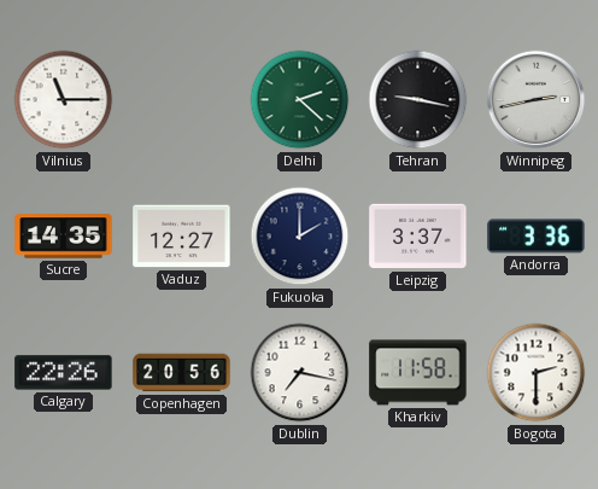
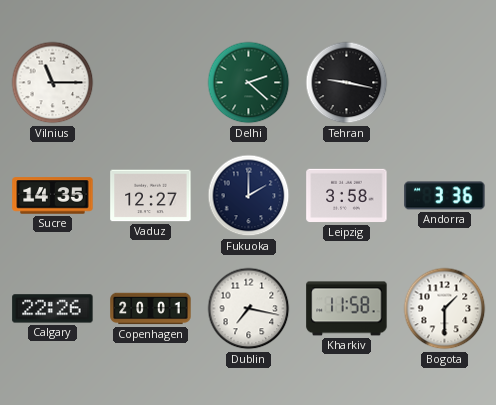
Winnipeg: 2:43 -> none (537, 100)
Leipzig: 3:37 -> 3:58 (347, 196)
Copenhagen: 20:56 -> 20:01 (151, 309)
Bogota: 2:30 -> 1:30 (445, 309)
